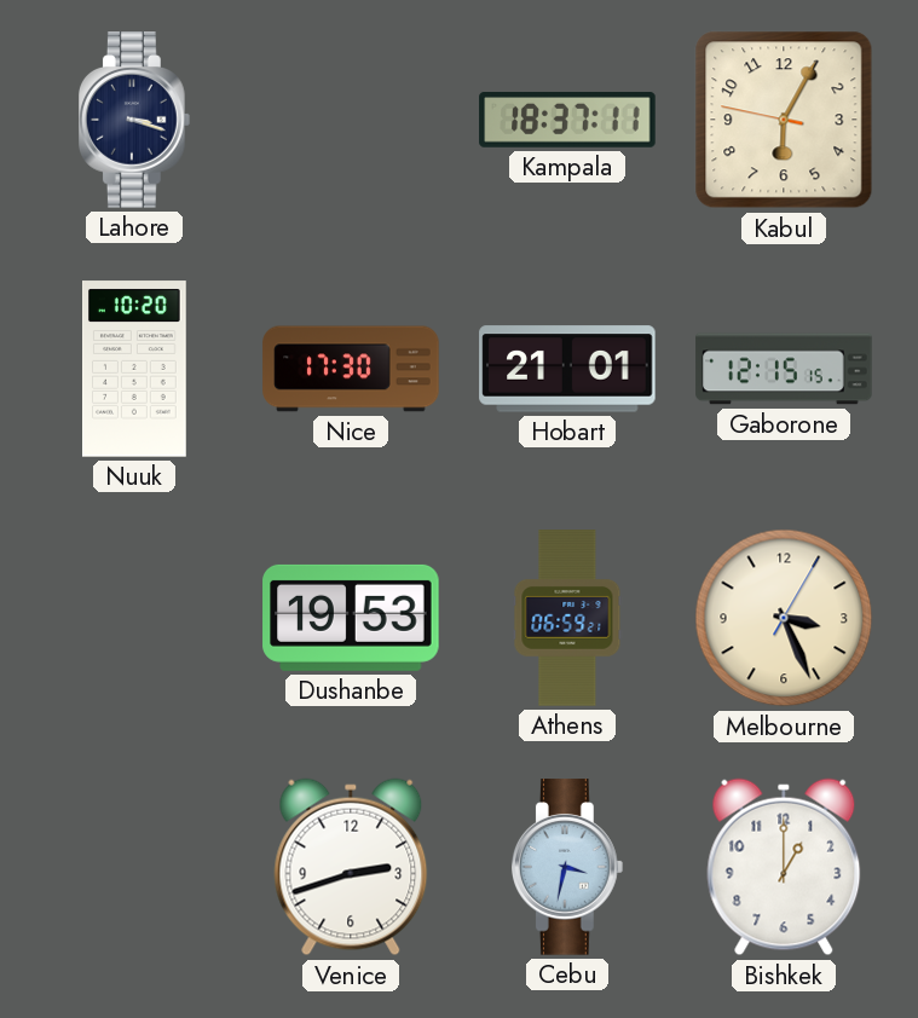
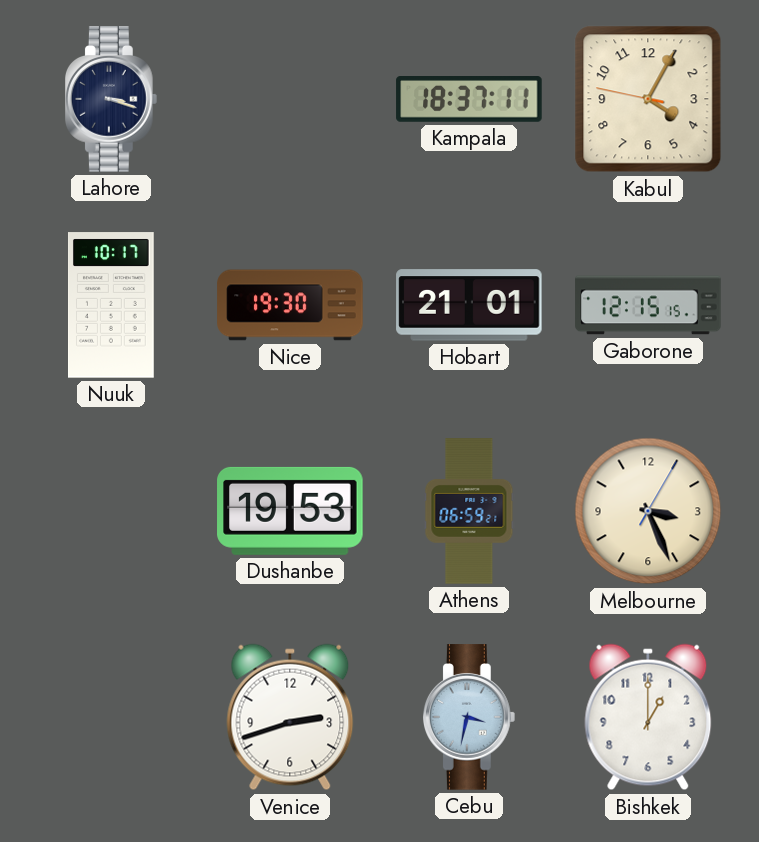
Kabul: 6:04 -> 4:04 (648, 99)
Nuuk: 10:20 -> 10:17 (112, 305)
Nice: 17:30 -> 19:30 (290, 305)
